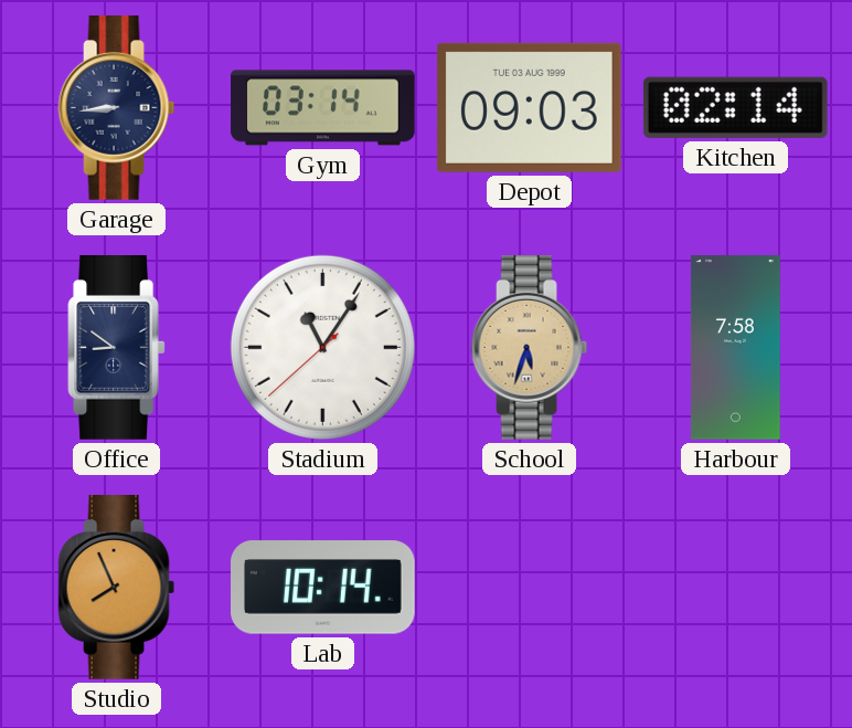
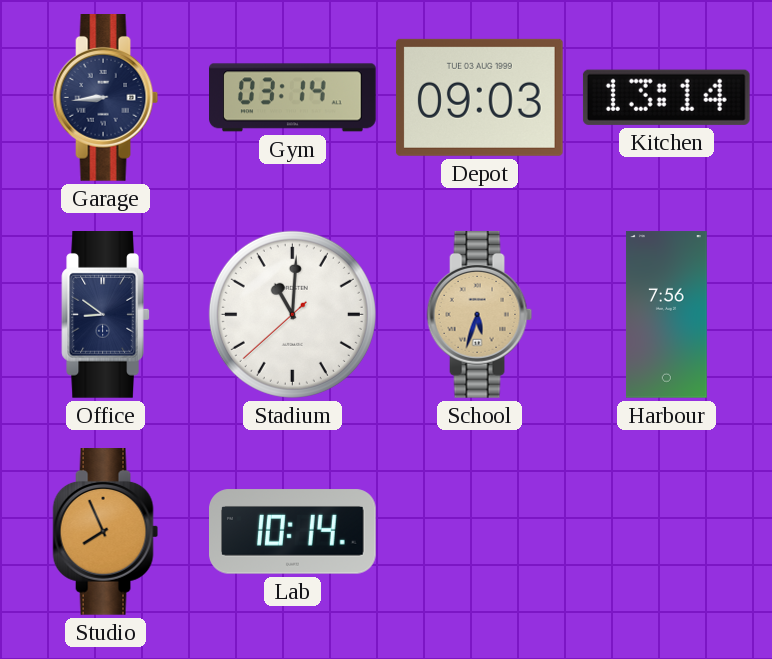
Kitchen: 02:14 -> 13:14 (666, 97)
Stadium: 11:05 -> 11:00 (292, 314)
Harbour: 7:58 -> 7:56 (666, 315)
